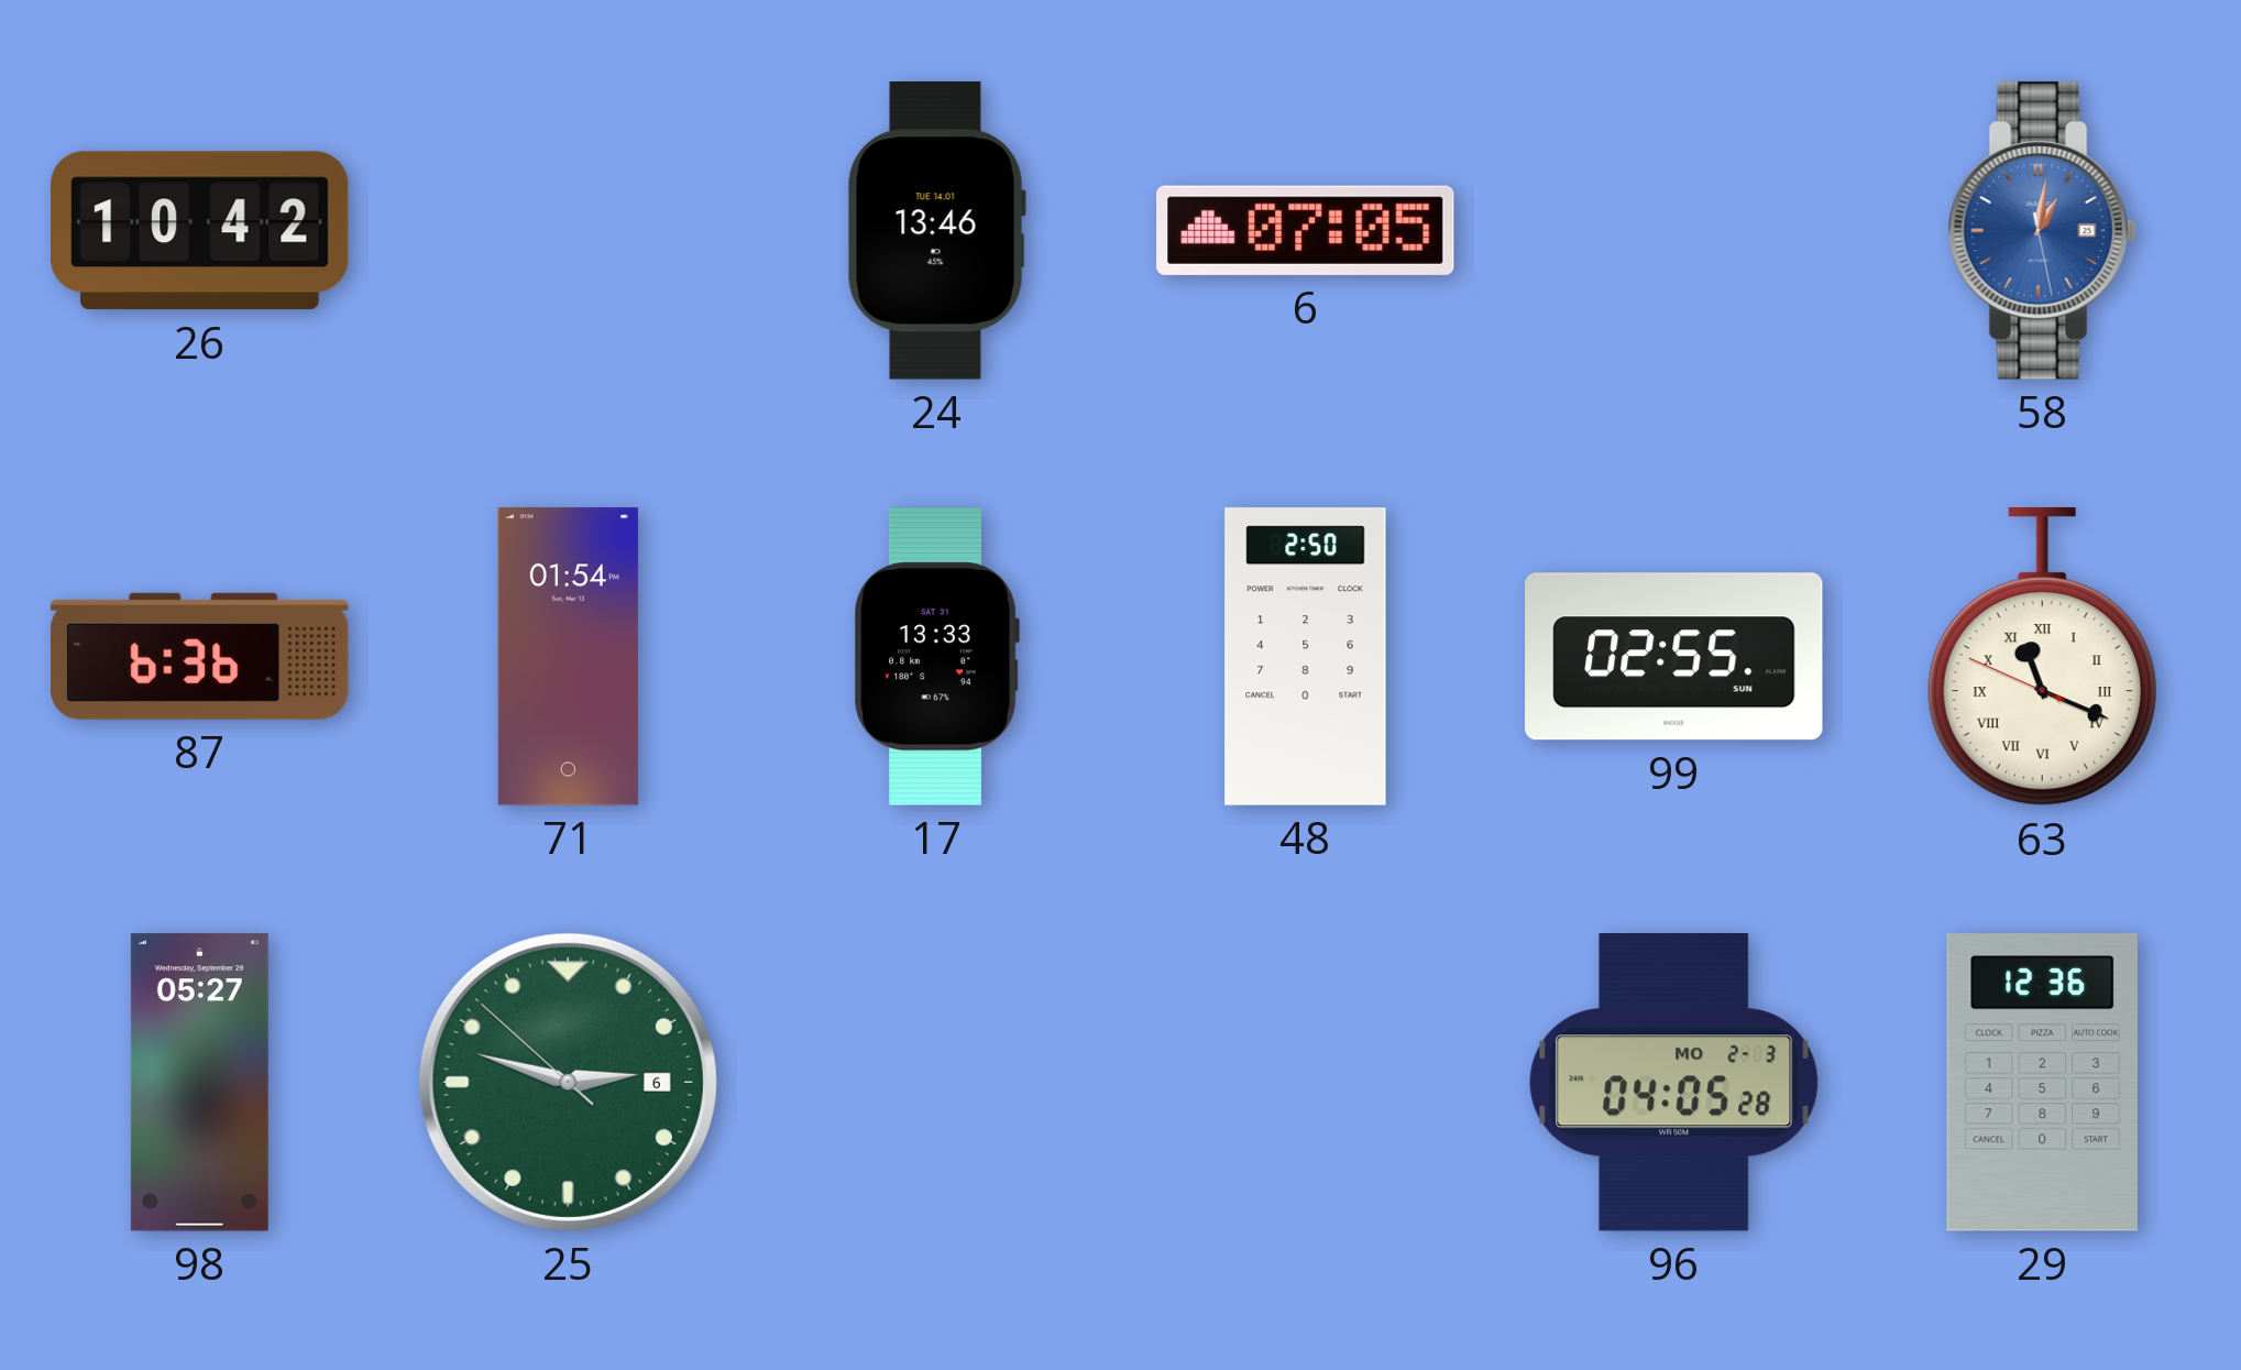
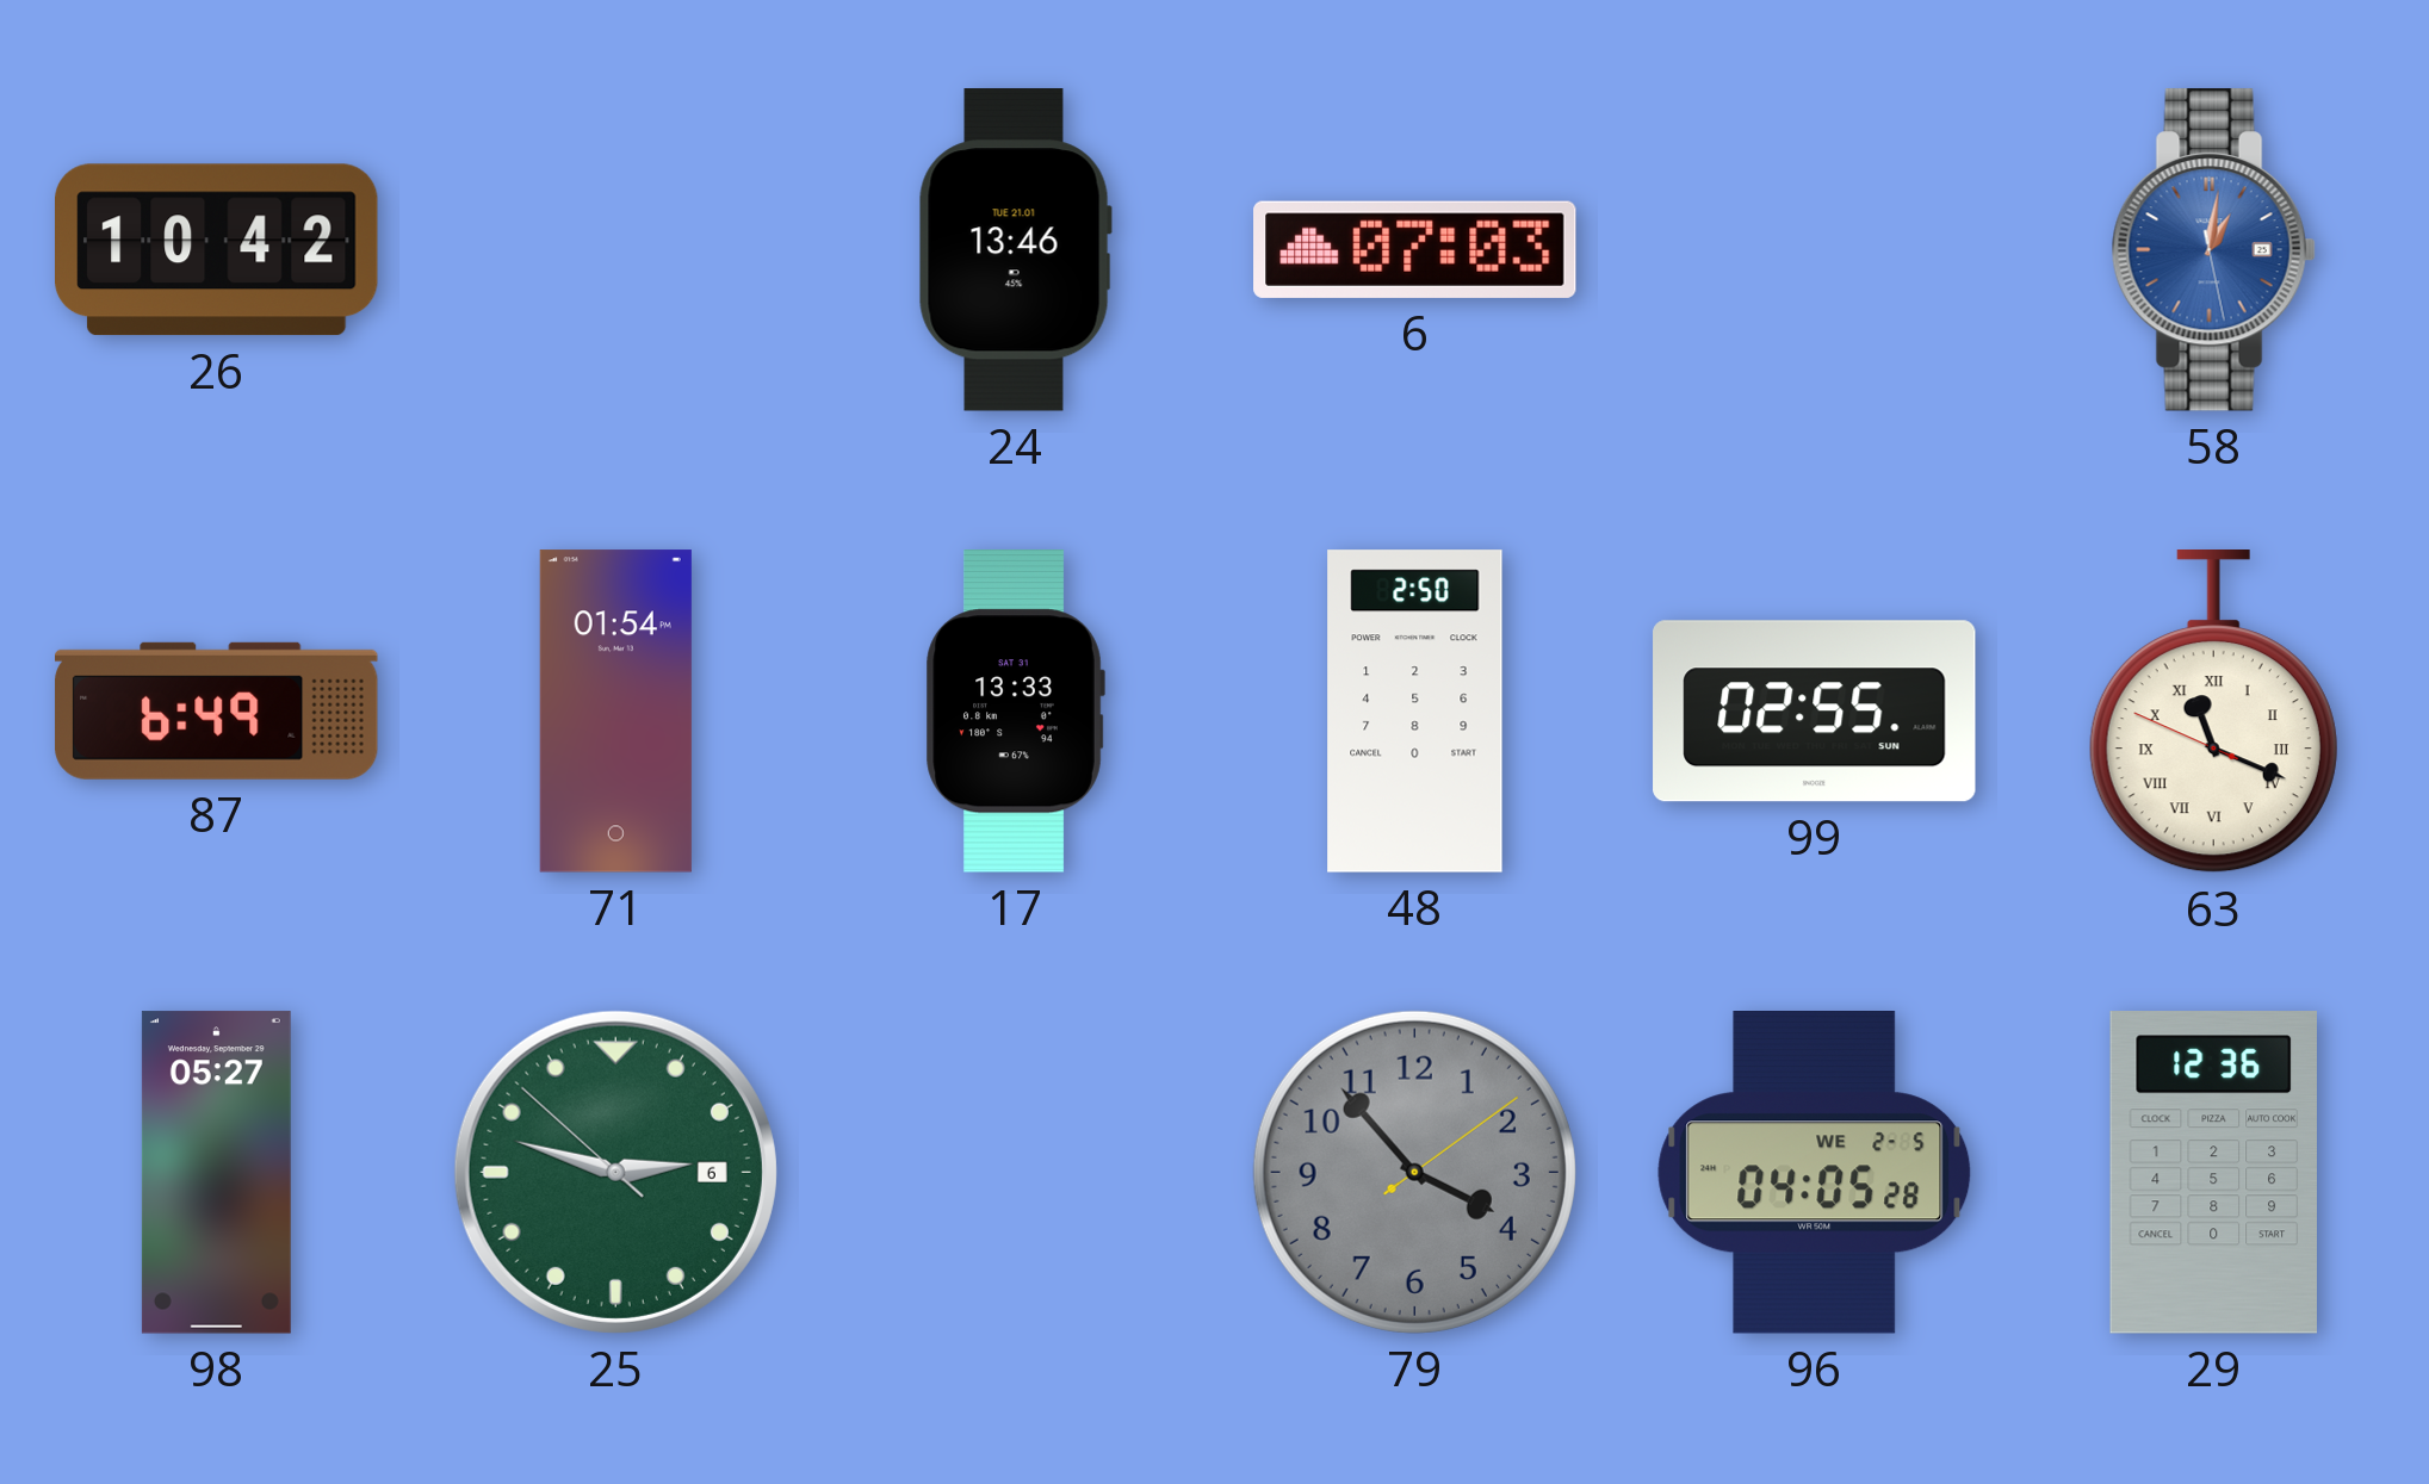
24 date: TUE 14.01 -> TUE 21.01 (1015, 250)
6: 07:05 -> 07:03 (1415, 249)
87: 6:36 -> 6:49 (217, 710)
79: none -> 3:53 (1414, 1172)
96 date: MO 2-3 -> WE 2-5 (1815, 1173)
